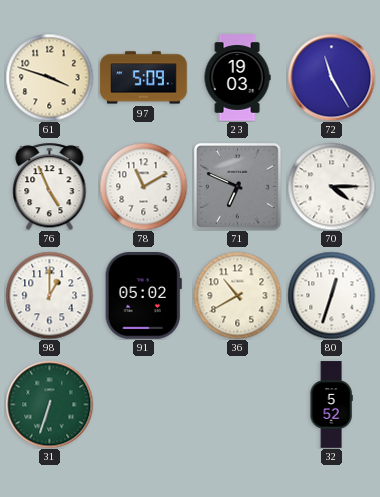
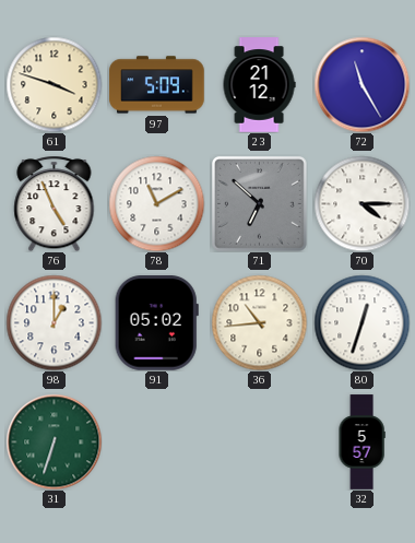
23: 19:03 -> 21:12 (259, 85)
71: 6:49 -> 6:52 (259, 203)
36: 10:40 -> 10:44 (259, 322)
32: 5:52 -> 5:57 (361, 442)
